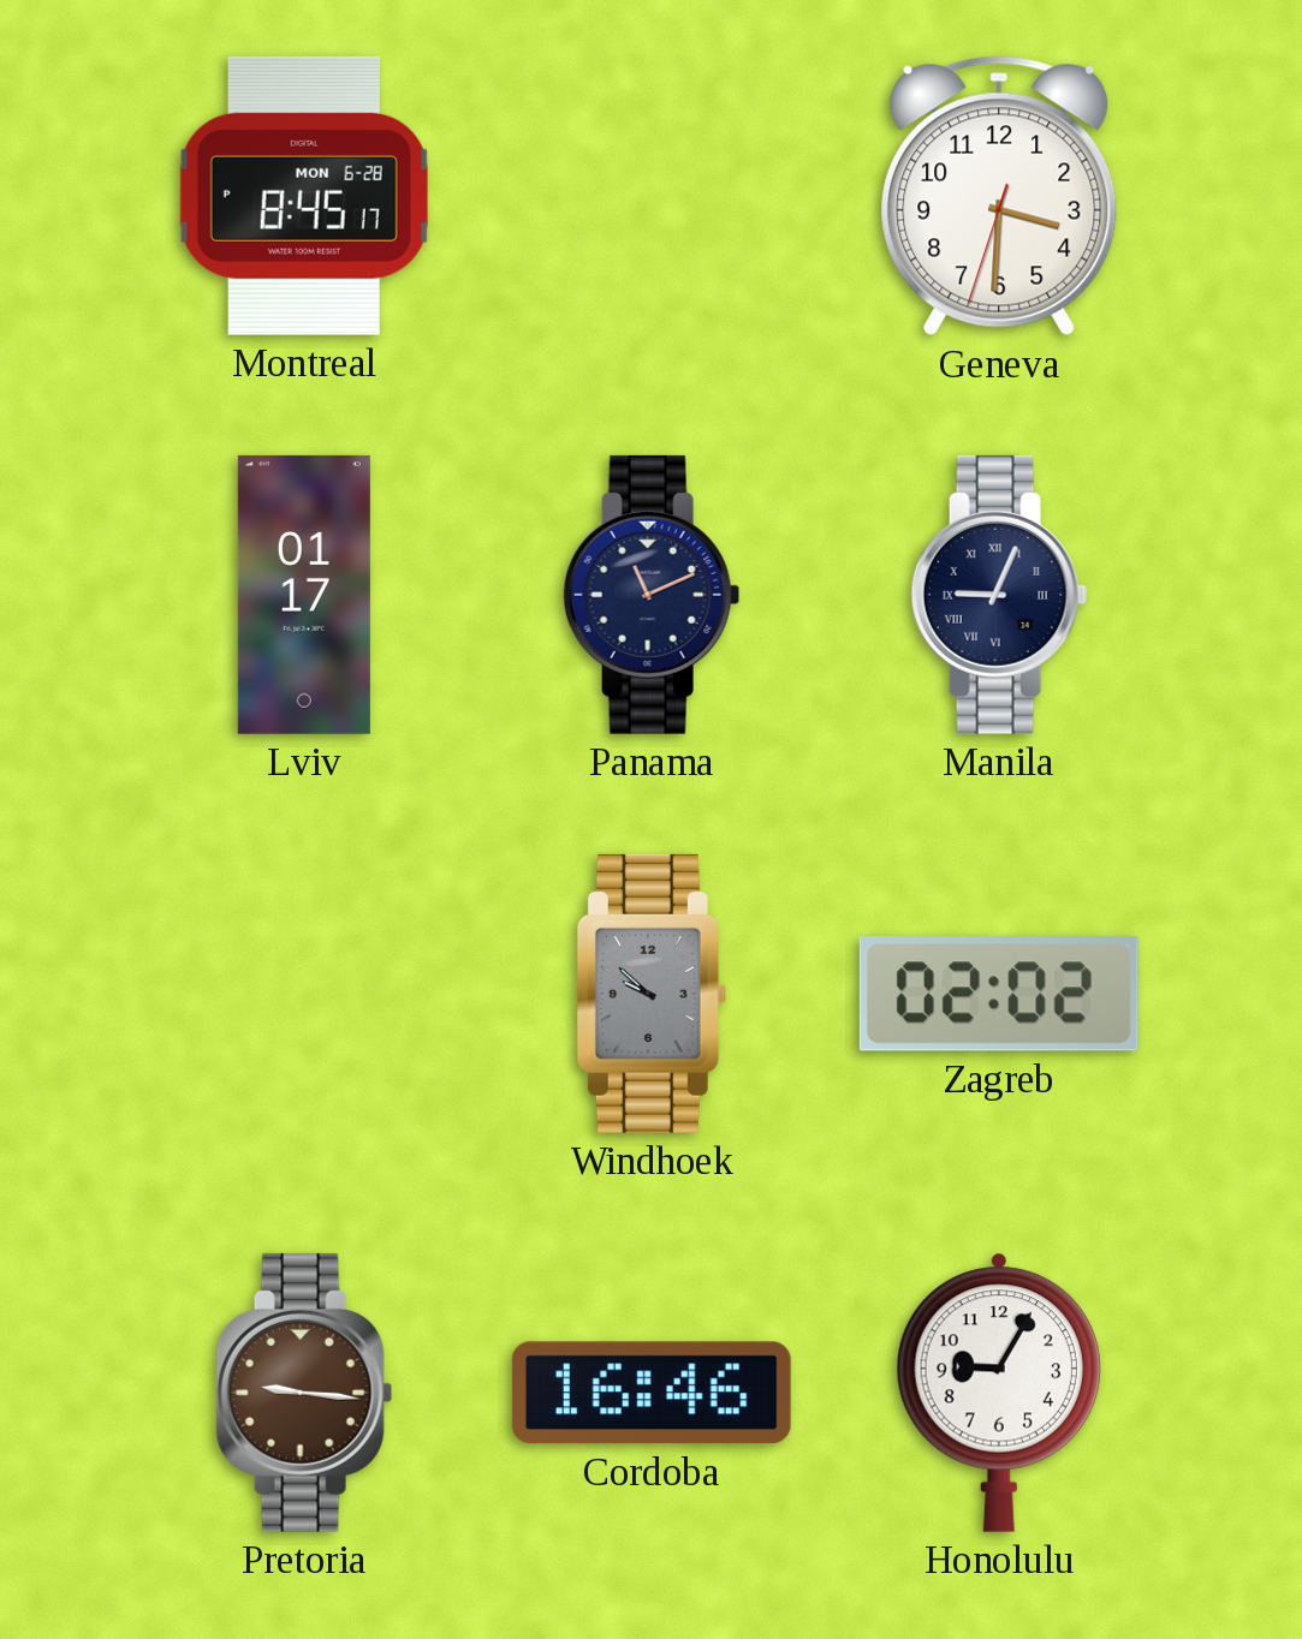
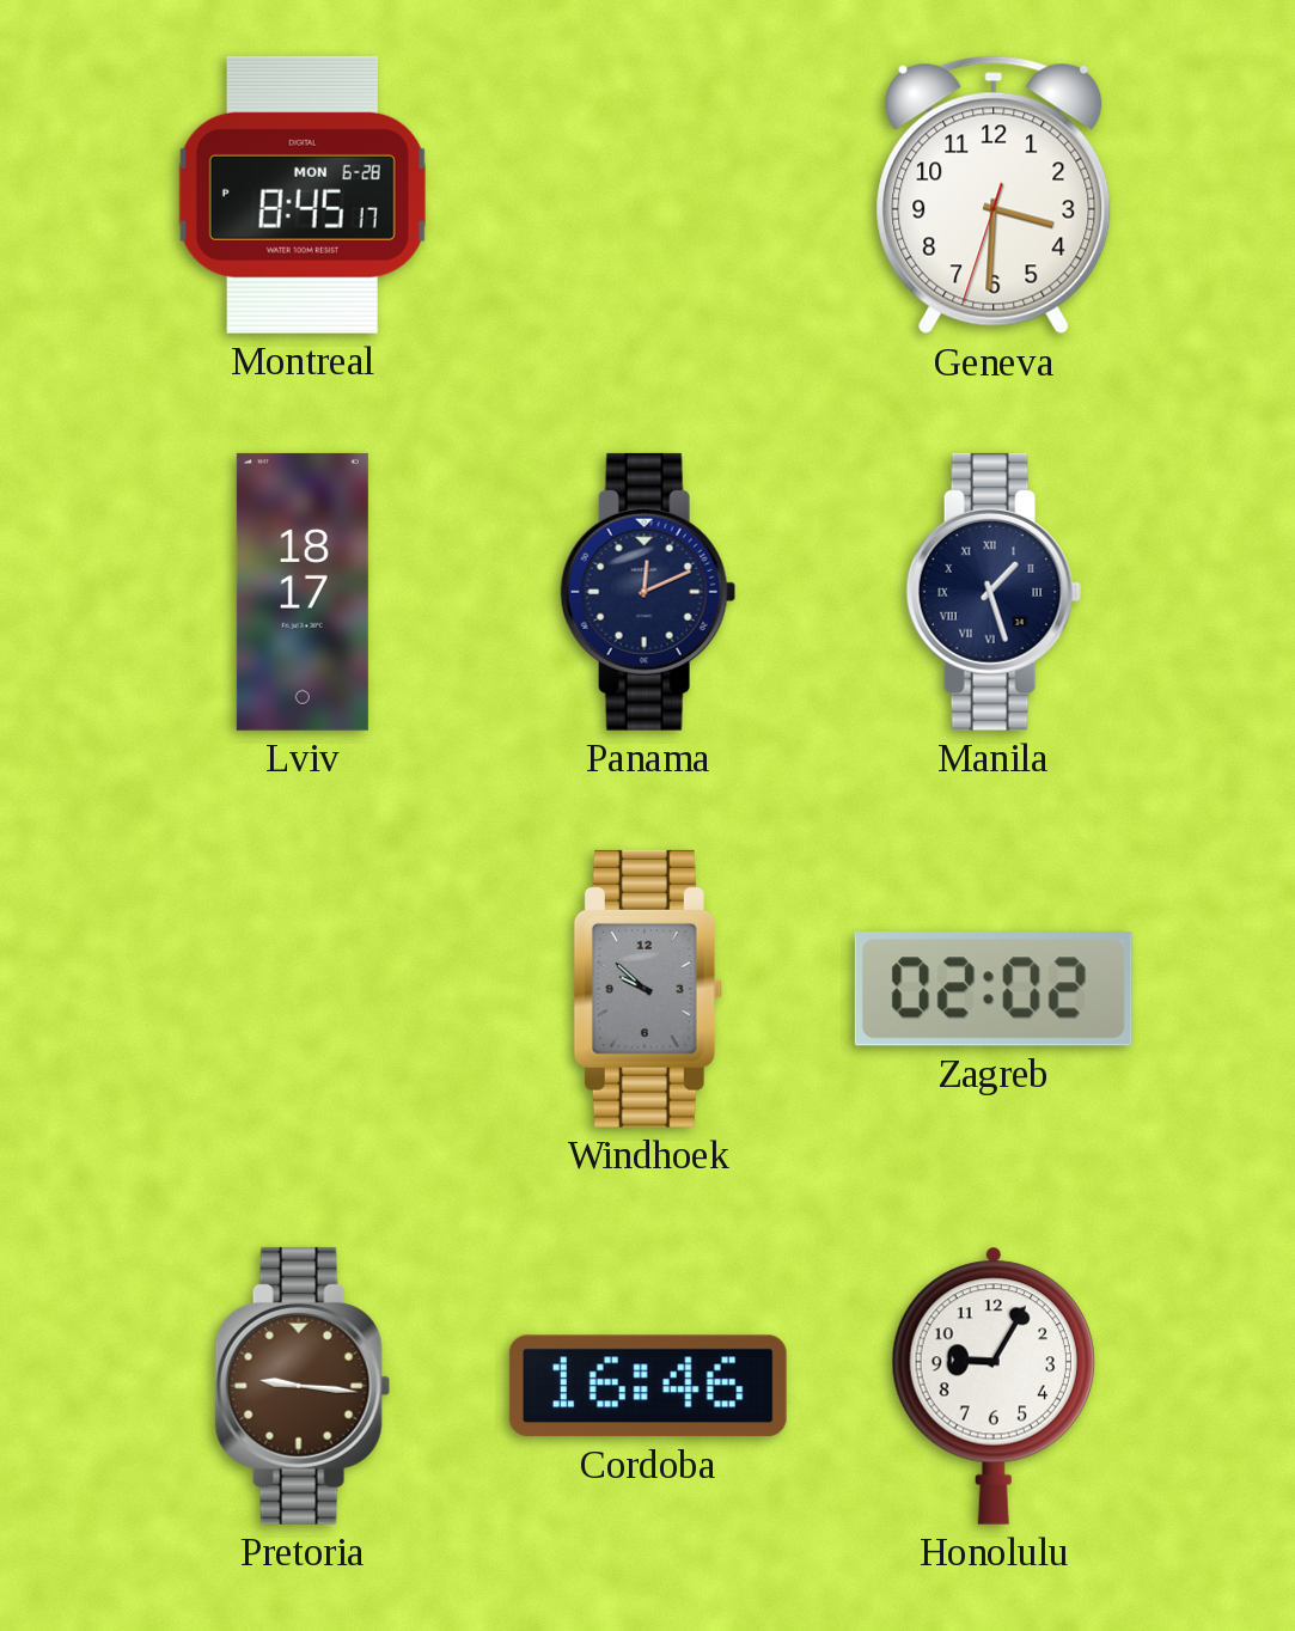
Lviv: 01:17 -> 18:17 (303, 592)
Panama: 11:11 -> 12:11 (648, 592)
Manila: 9:04 -> 1:27 (994, 592)
